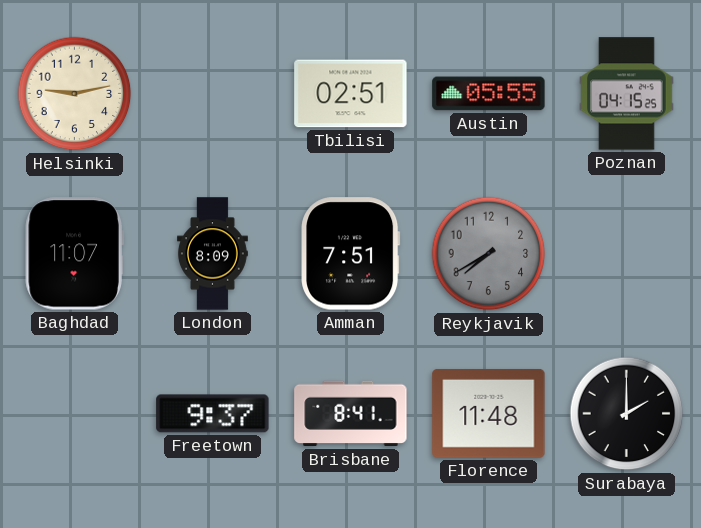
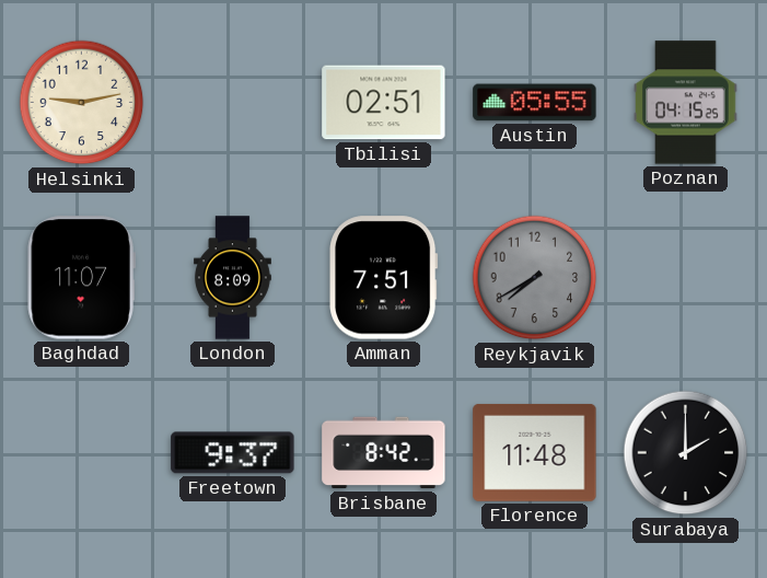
Brisbane: 8:41 -> 8:42 (384, 453)
